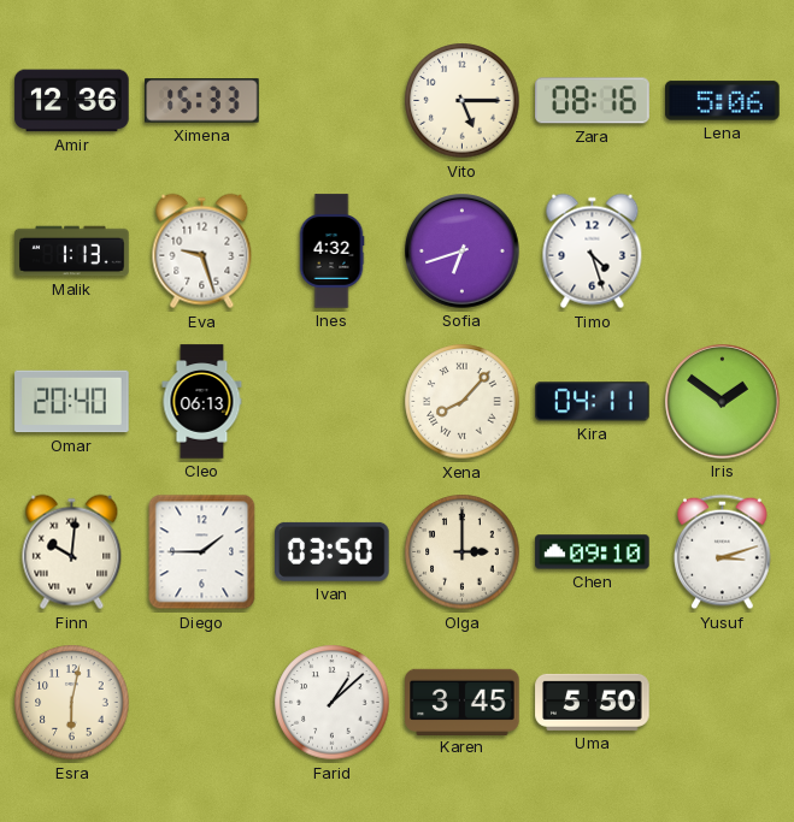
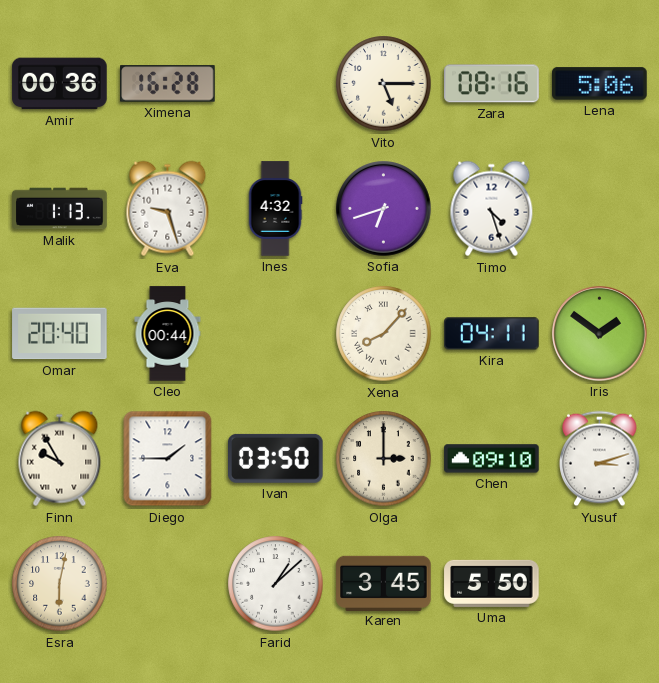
Amir: 12:36 -> 00:36 (60, 84)
Ximena: 15:33 -> 16:28 (168, 84)
Cleo: 06:13 -> 00:44 (168, 334)
Finn: 10:01 -> 9:55 (60, 459)
